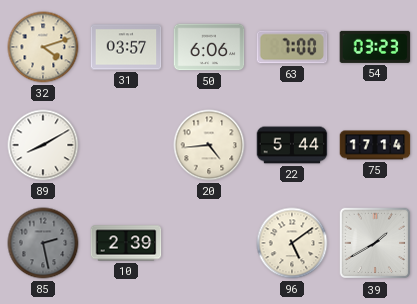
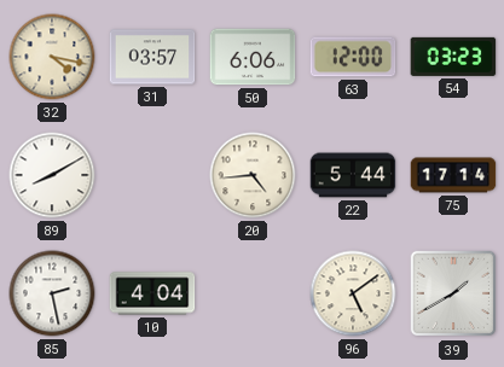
32: 4:12 -> 4:17 (52, 57)
63: 7:00 -> 12:00 (353, 57)
85 dial: grey -> white (52, 293)
10: 2:39 -> 4:04 (152, 293)
